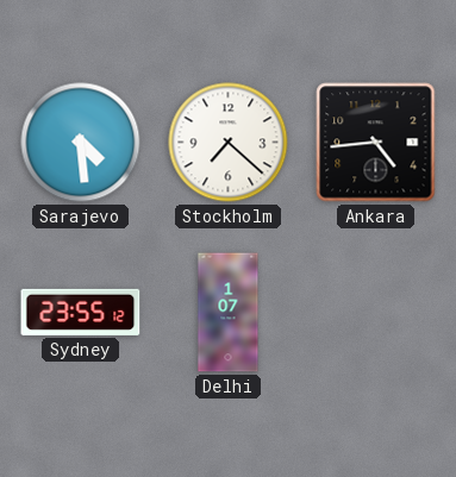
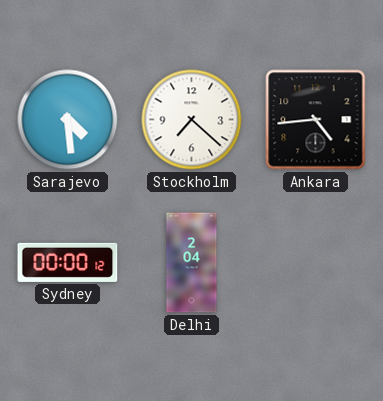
Sydney: 23:55 -> 00:00 (68, 262)
Delhi: 1:07 -> 2:04 (192, 263)
